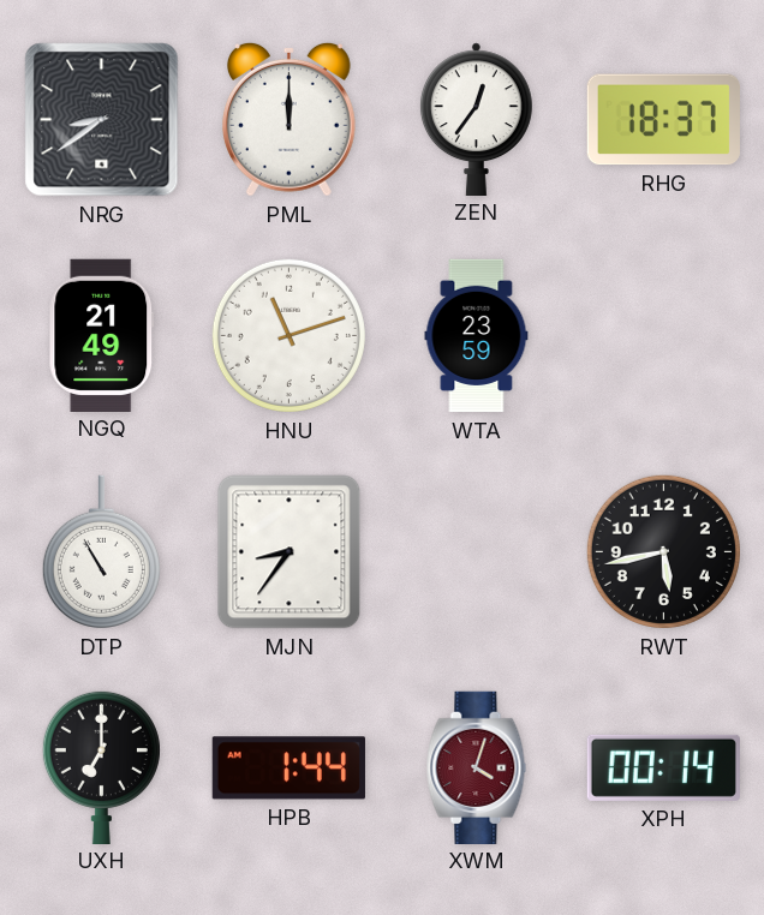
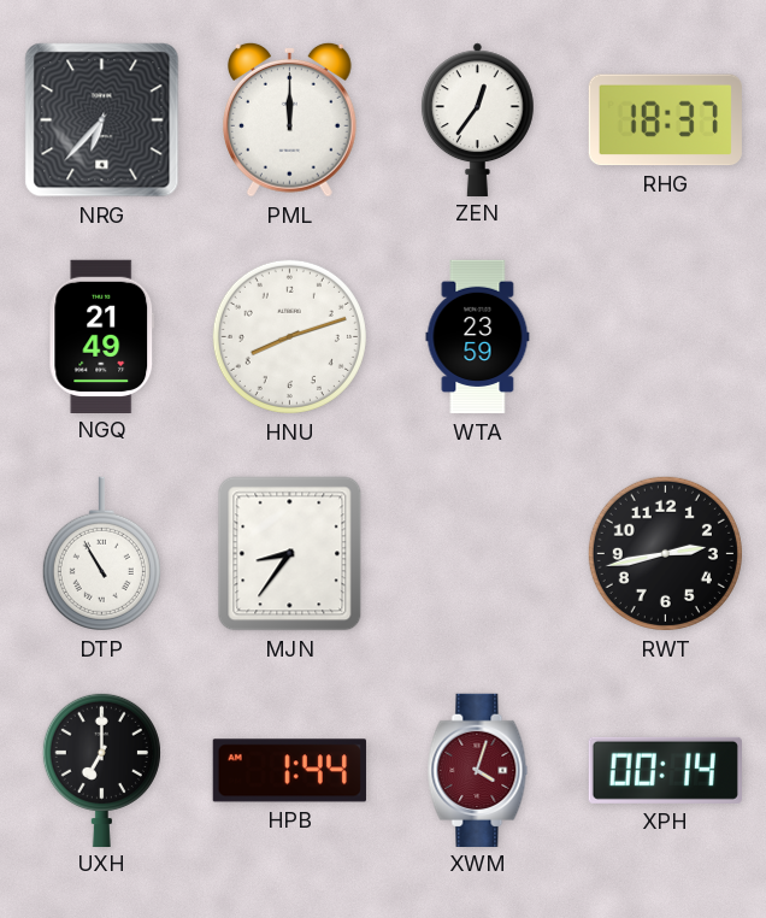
NRG: 8:39 -> 6:37 (102, 120)
HNU: 11:12 -> 8:12 (289, 336)
RWT: 5:43 -> 2:43 (665, 553)
